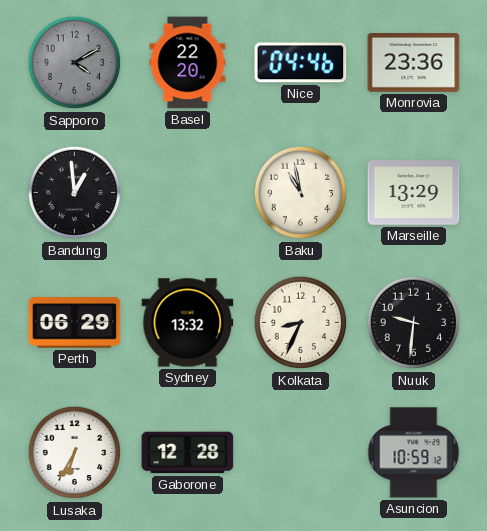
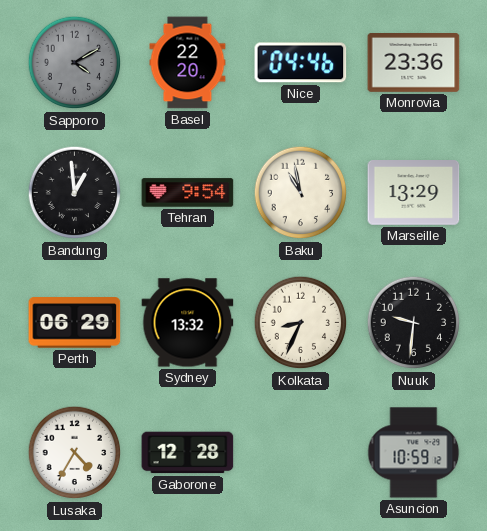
Tehran: none -> 9:54 (188, 193)
Lusaka: 6:35 -> 4:35 (75, 453)
